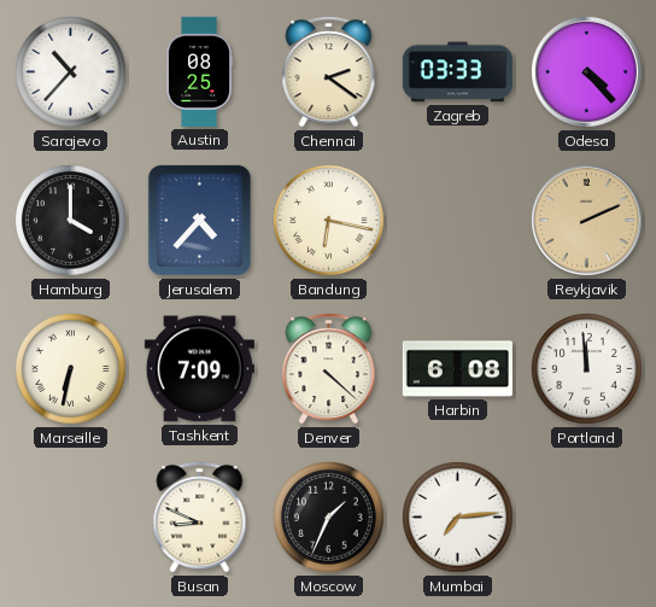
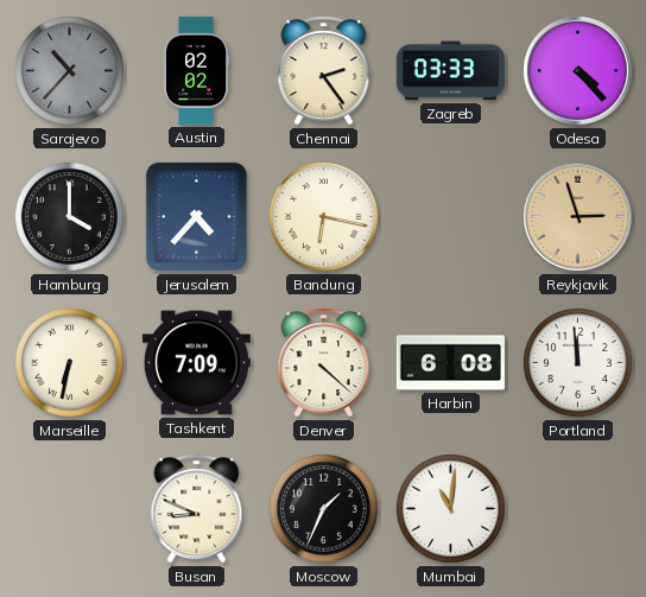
Sarajevo dial: white -> grey (70, 71)
Austin: 08:25 -> 02:02 (196, 70)
Chennai: 2:21 -> 2:24 (324, 71)
Reykjavik: 2:11 -> 2:57 (578, 217)
Mumbai: 7:14 -> 11:01 (451, 509)
